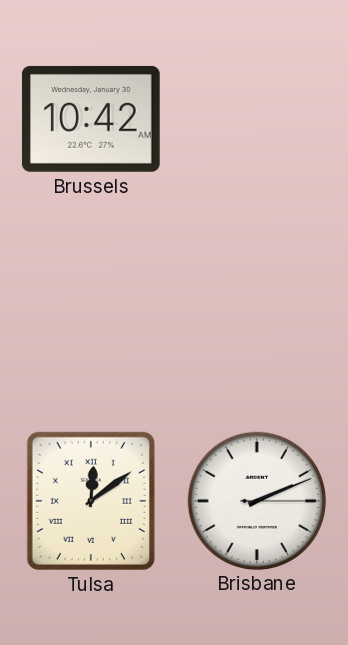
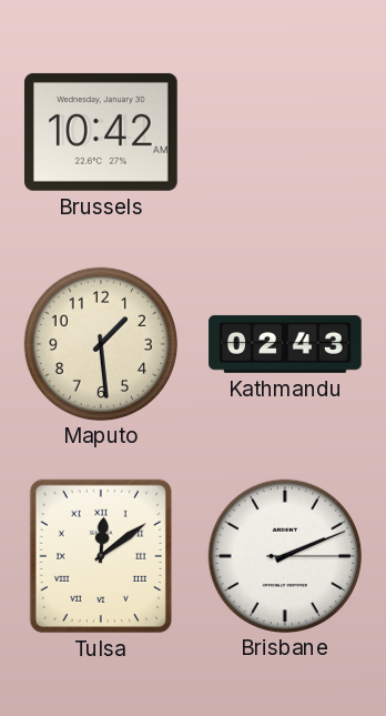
Maputo: none -> 1:29 (100, 343)
Kathmandu: none -> 02:43 (285, 344)
